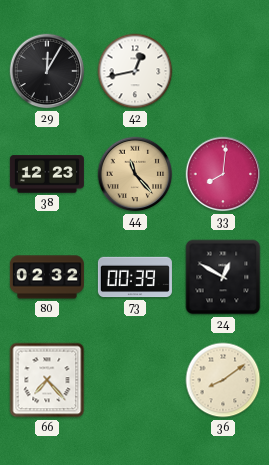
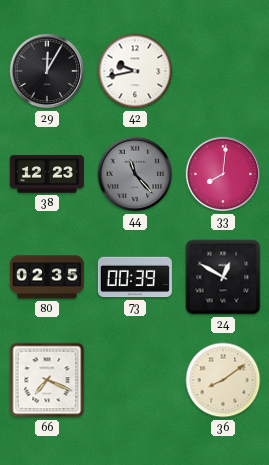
42: 12:43 -> 9:43 (135, 71)
44 dial: champagne -> grey (135, 174)
80: 02:32 -> 02:35 (47, 277)
66: 7:23 -> 7:19 (47, 380)
